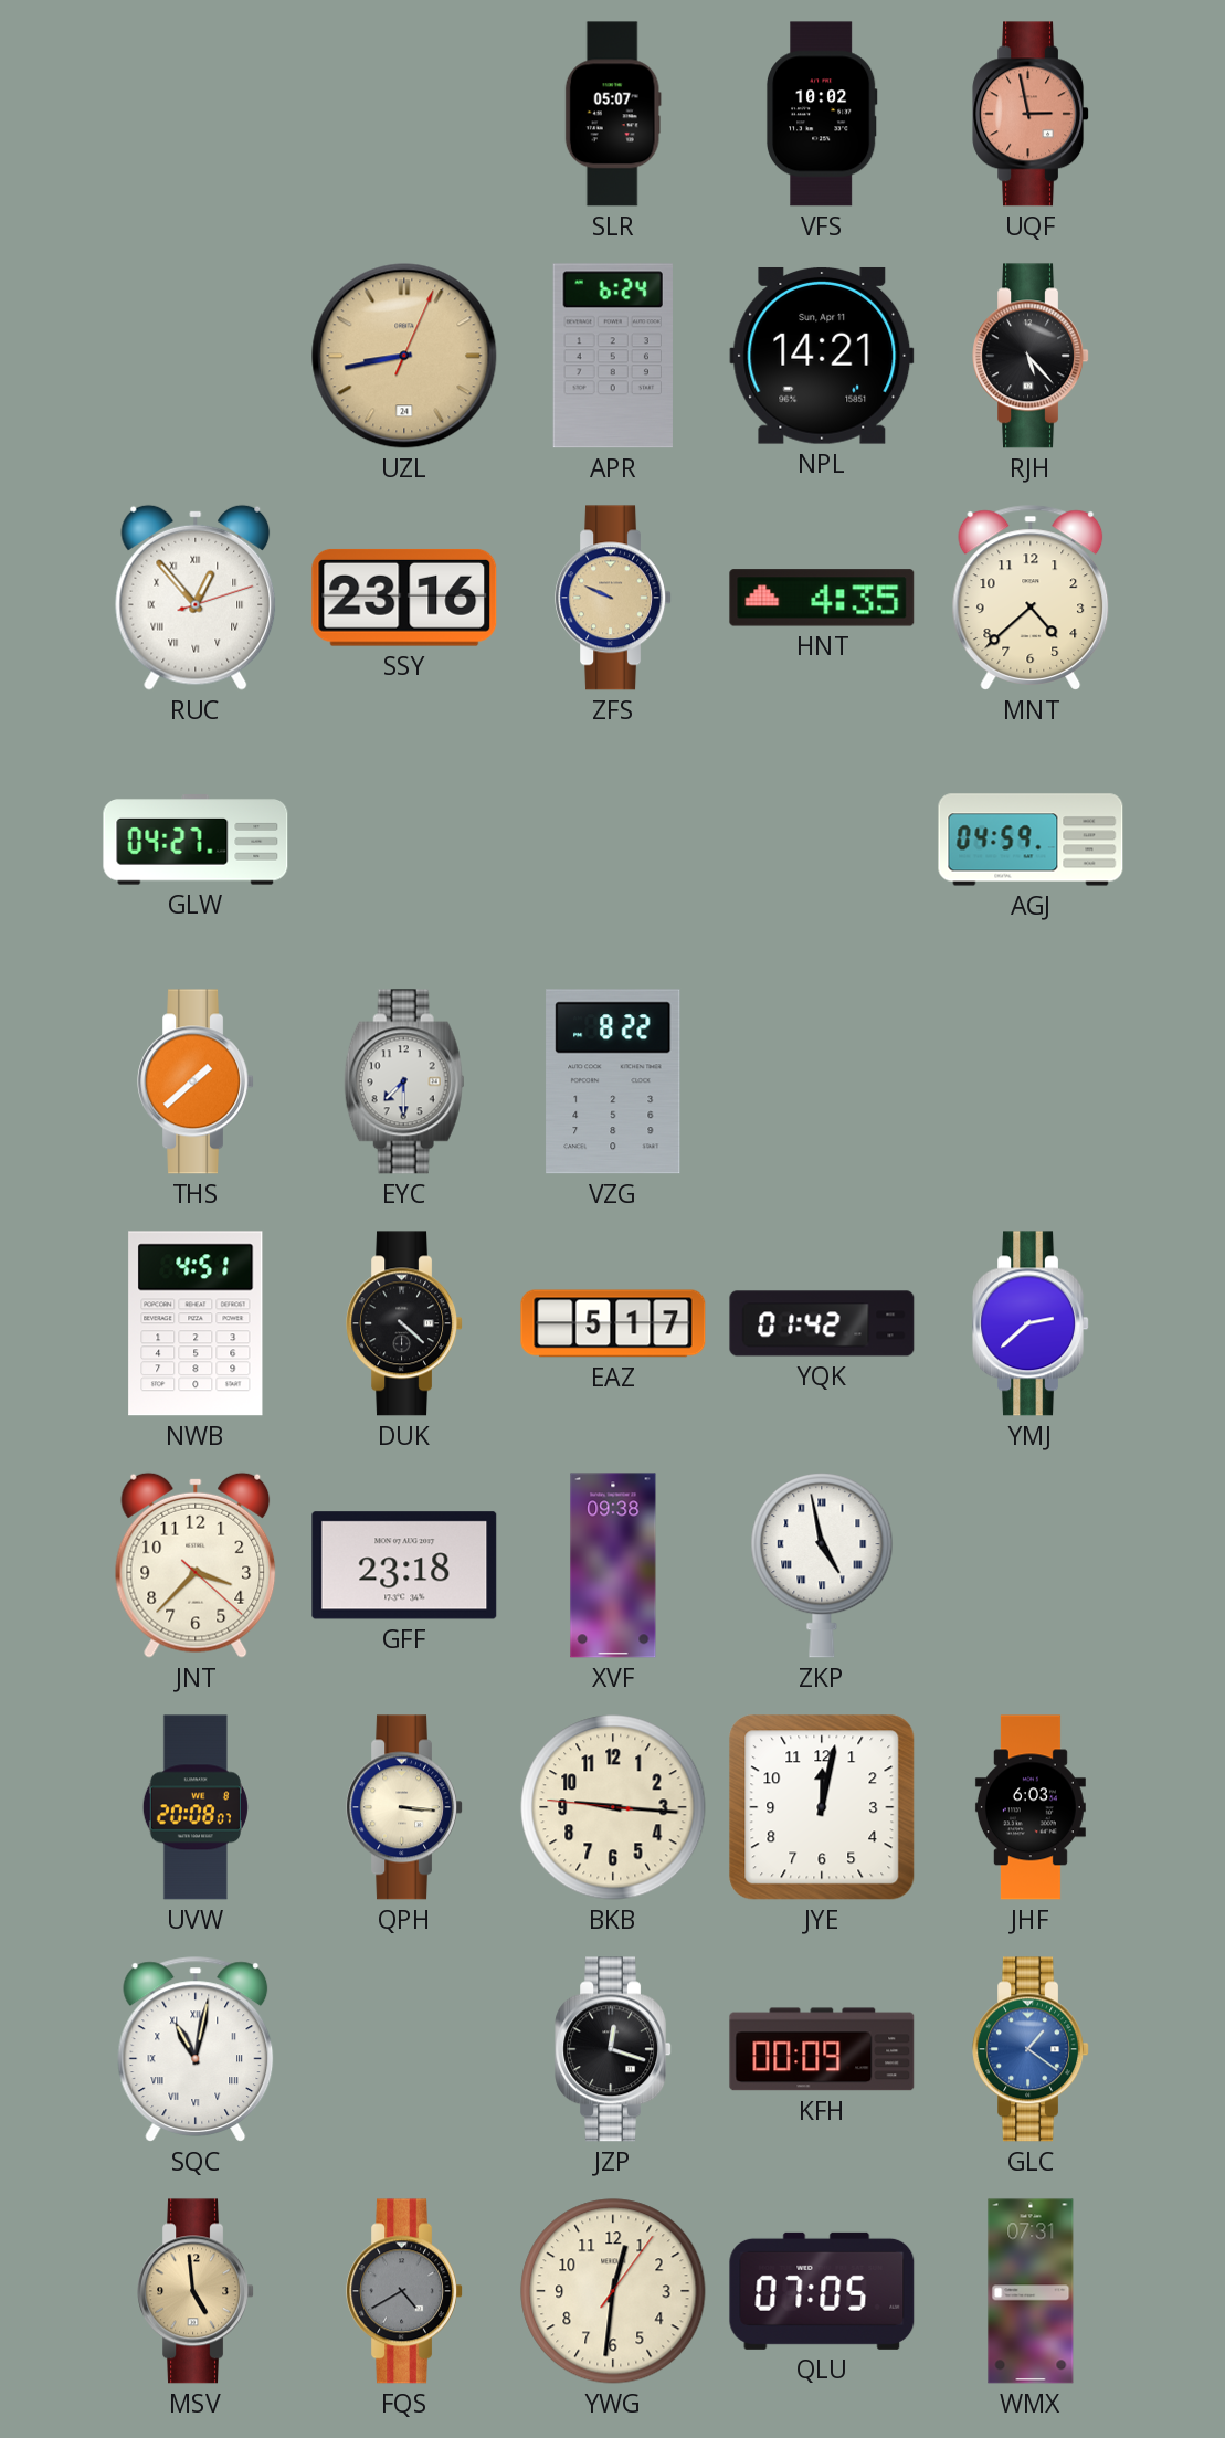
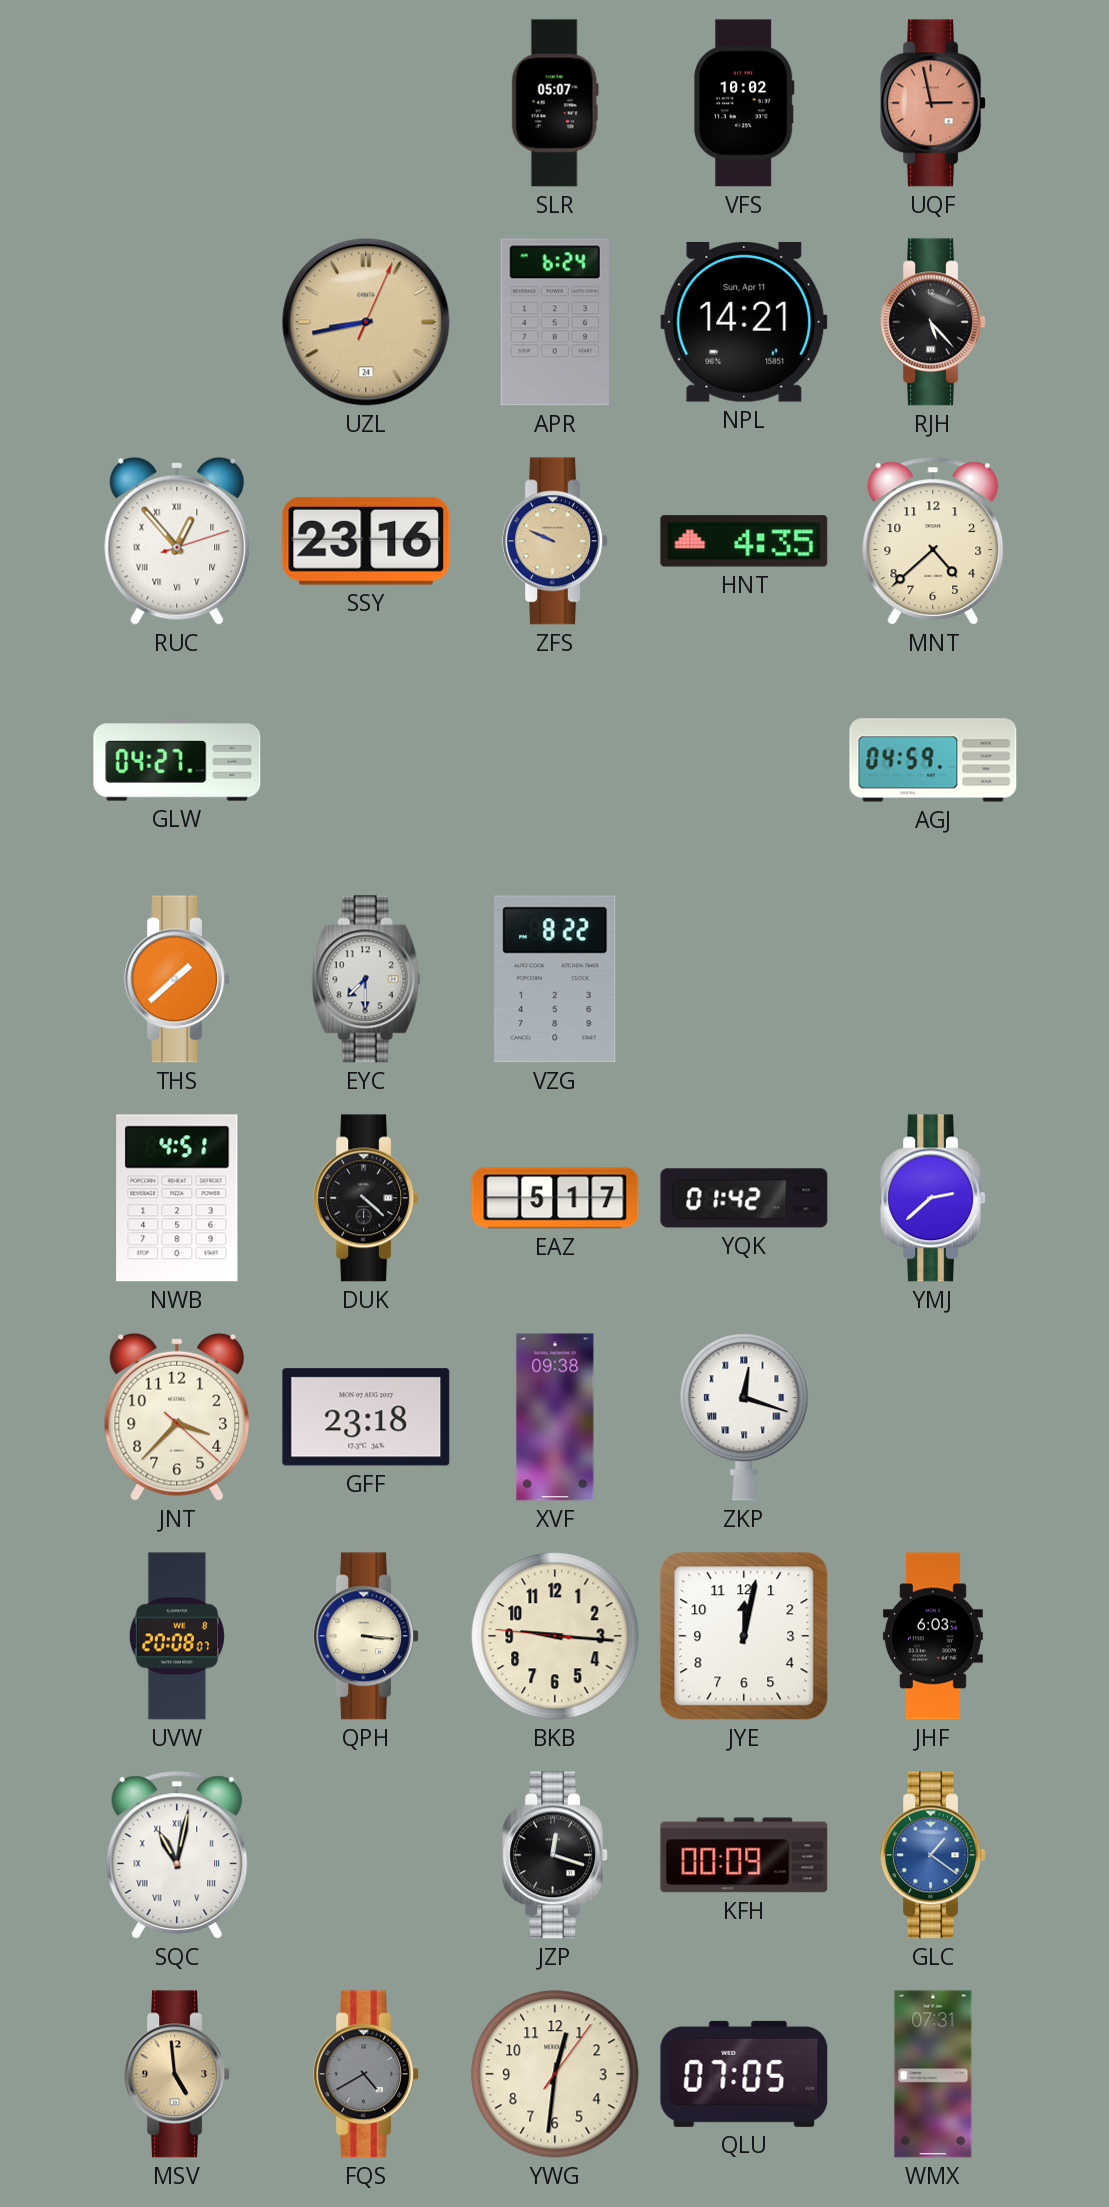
ZKP: 4:58 -> 12:18 (744, 1418)
